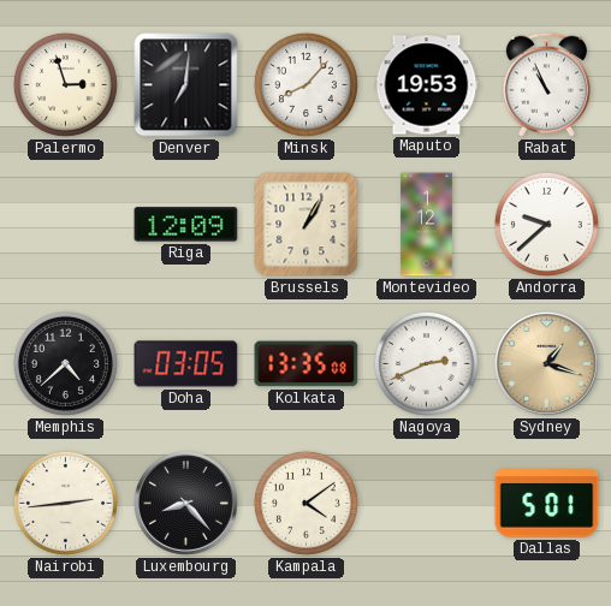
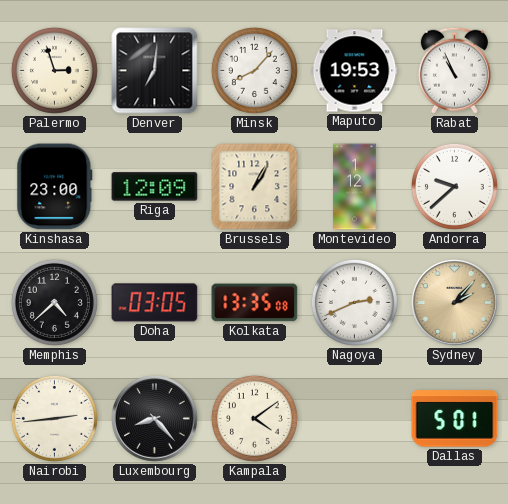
Kinshasa: none -> 23:00 (55, 187)
Sydney: 1:18 -> 2:07 (454, 302)
